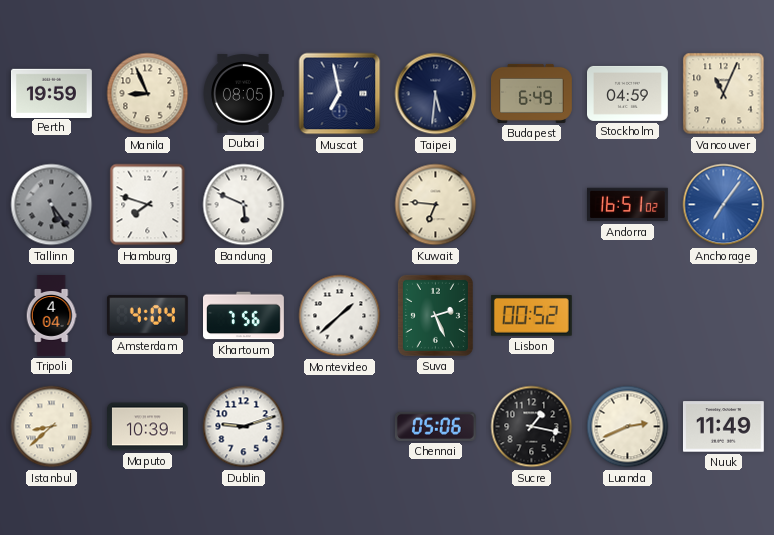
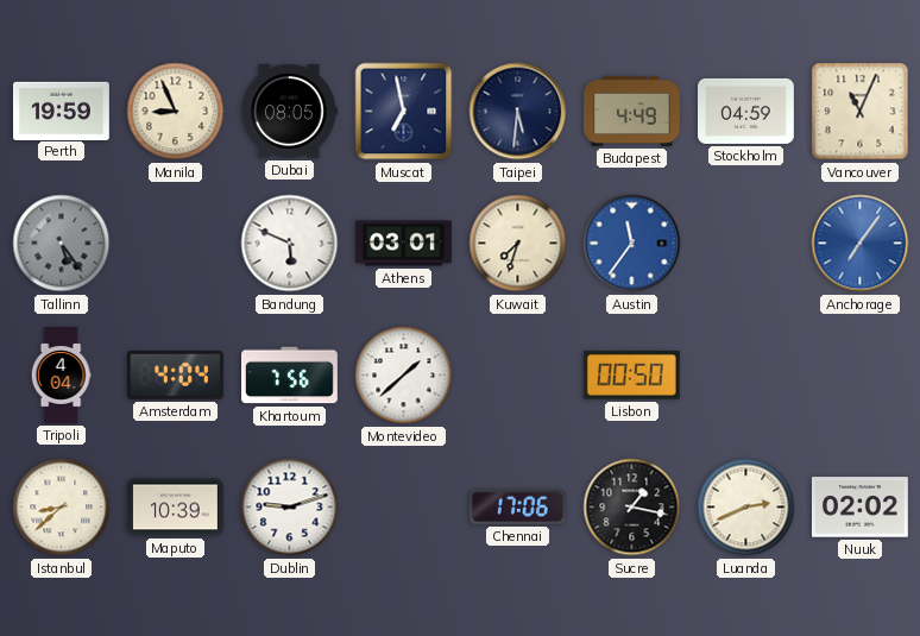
Budapest: 6:49 -> 4:49 (632, 111)
Hamburg: 7:48 -> none (148, 205)
Athens: none -> 03:01 (404, 244)
Kuwait: 6:46 -> 7:33 (518, 244)
Austin: none -> 11:36 (632, 244)
Andorra: 16:51 -> none (628, 205)
Suva: 2:26 -> none (435, 315)
Lisbon: 00:52 -> 00:50 (631, 376)
Chennai: 05:06 -> 17:06 (517, 506)
Nuuk: 11:49 -> 02:02 (859, 508)
